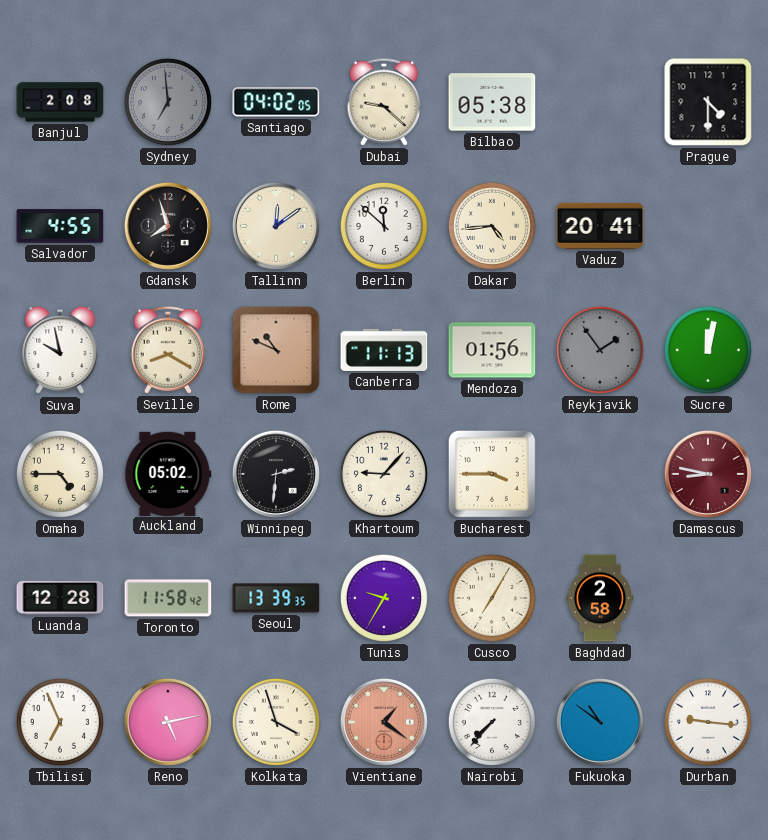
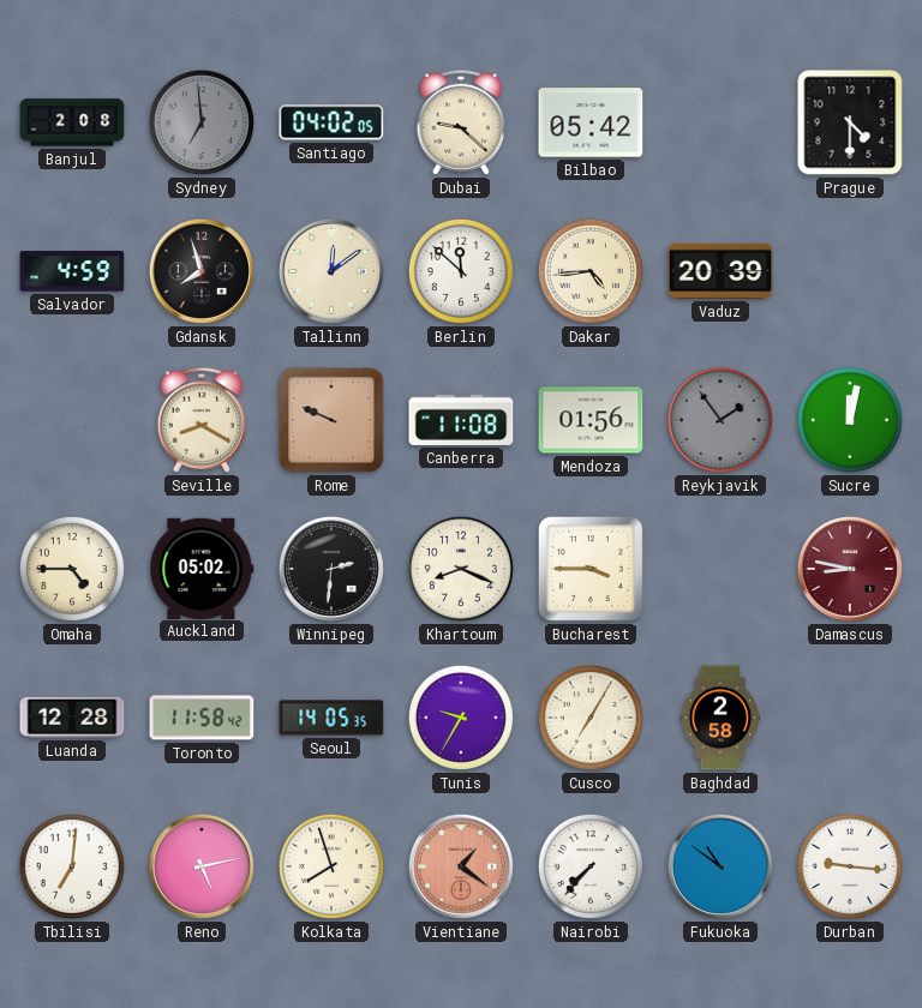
Bilbao: 05:38 -> 05:42 (591, 122)
Salvador: 4:55 -> 4:59 (72, 271)
Vaduz: 20:41 -> 20:39 (720, 271)
Suva: 9:58 -> none (60, 350)
Rome: 10:49 -> 9:49 (331, 420)
Canberra: 11:13 -> 11:08 (461, 420)
Khartoum: 9:07 -> 8:19 (461, 569)
Seoul: 13:39 -> 14:05 (331, 718)
Tbilisi: 6:56 -> 7:01 (72, 866)
Kolkata: 3:57 -> 7:57 (331, 866)
